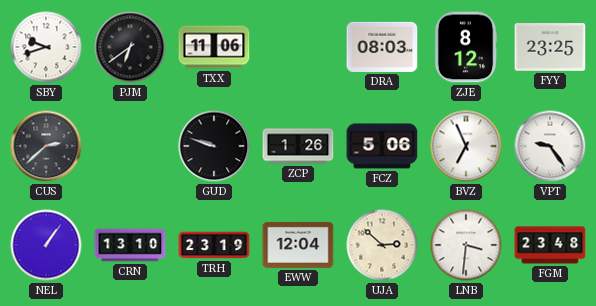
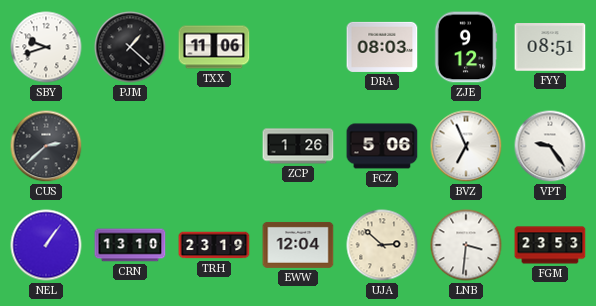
PJM: 6:39 -> 1:22 (130, 47)
ZJE: 8:12 -> 9:12 (466, 47)
FYY: 23:25 -> 08:51 (550, 47)
GUD: 9:48 -> none (214, 146)
FGM: 23:48 -> 23:53 (550, 245)
